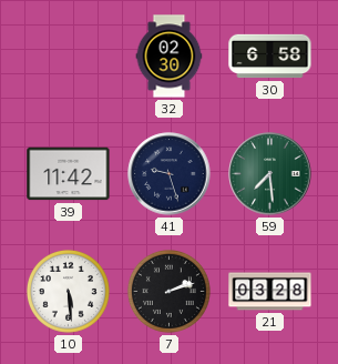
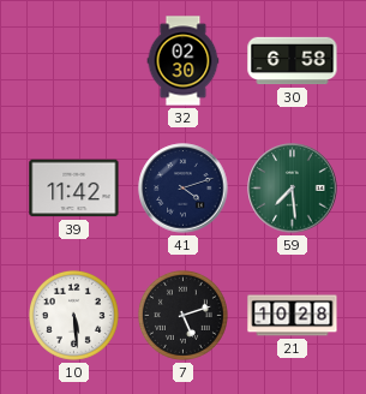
41: 9:27 -> 4:12 (184, 189)
7: 2:12 -> 5:12 (182, 315)
21: 03:28 -> 10:28 (293, 316)
